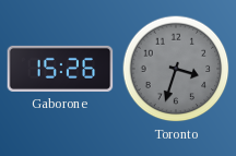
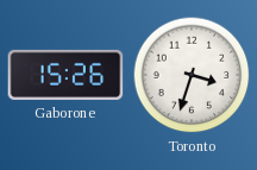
Toronto dial: grey -> white (192, 75)
